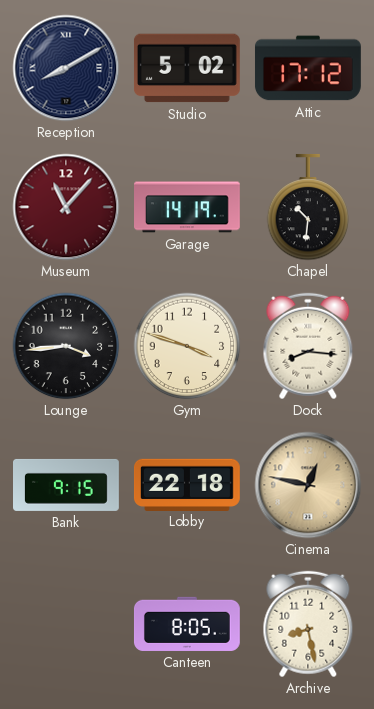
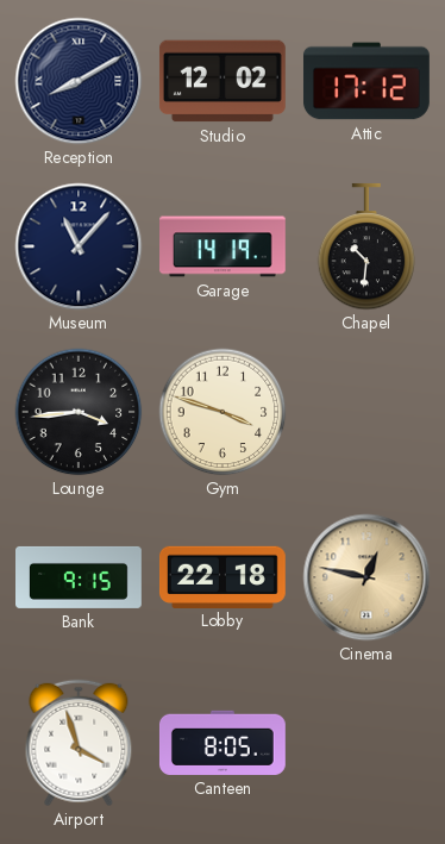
Studio: 5:02 -> 12:02 (223, 81)
Museum dial: burgundy -> navy (79, 246)
Dock: 8:16 -> none (308, 346)
Airport: none -> 3:57 (79, 743)
Archive: 8:28 -> none (308, 624)
